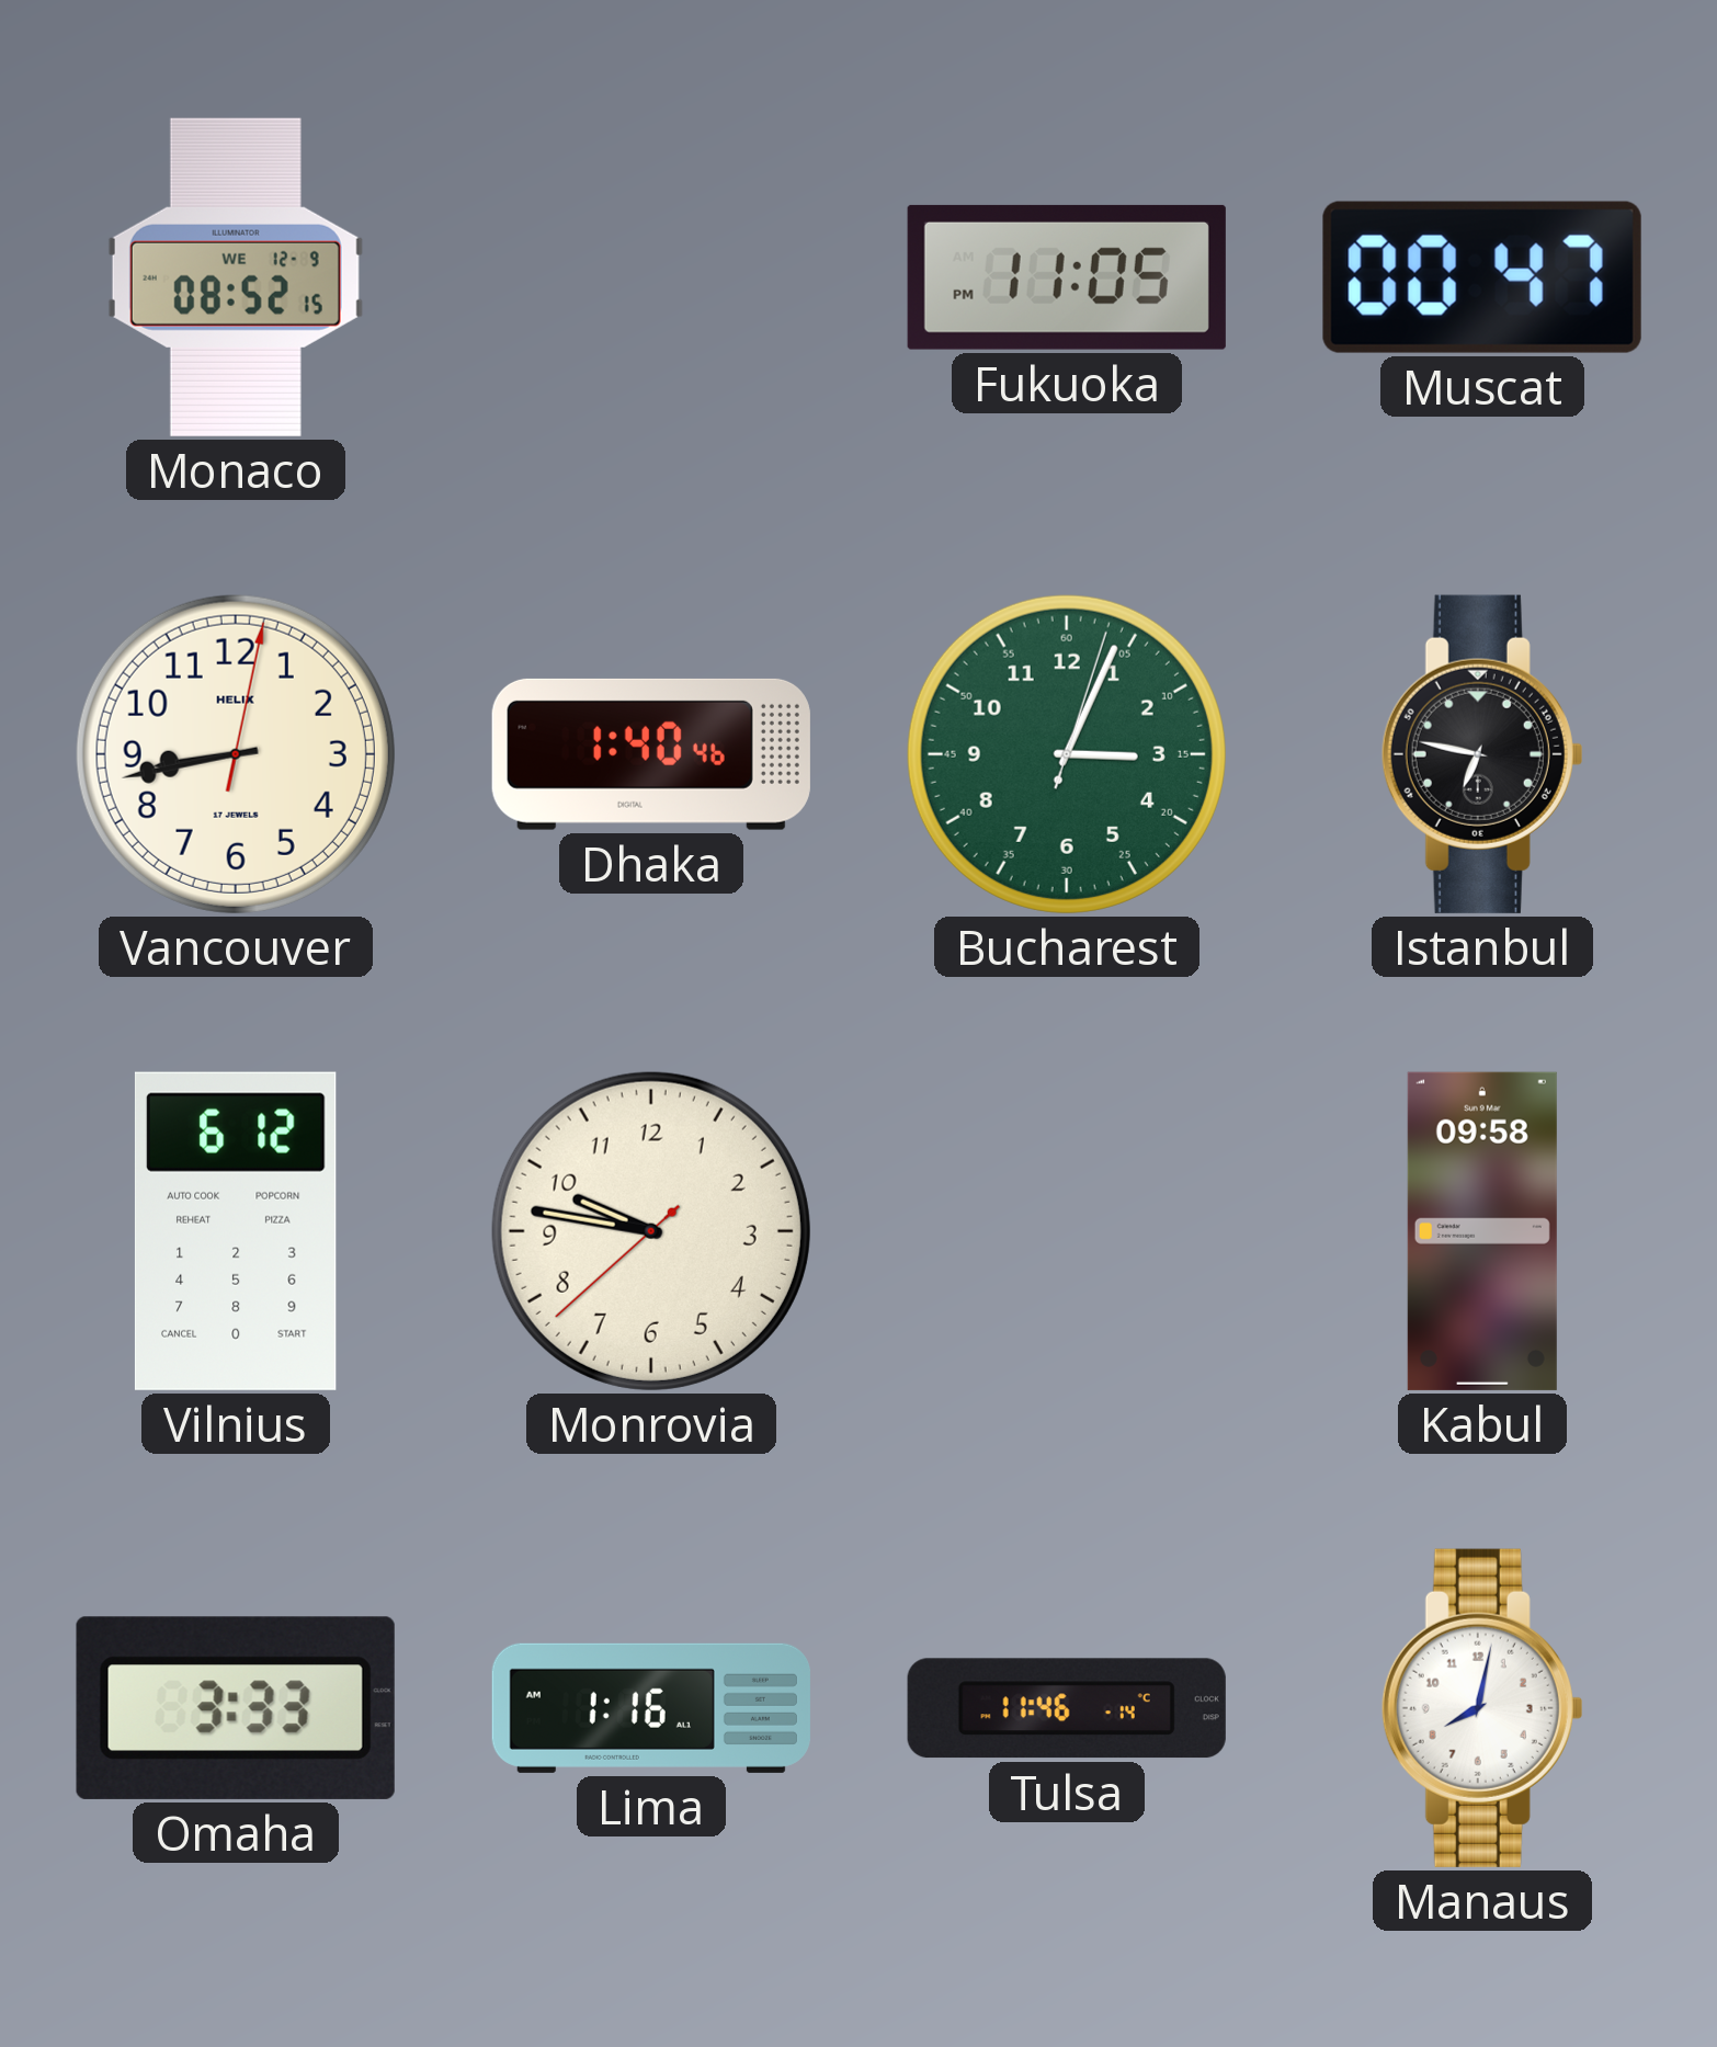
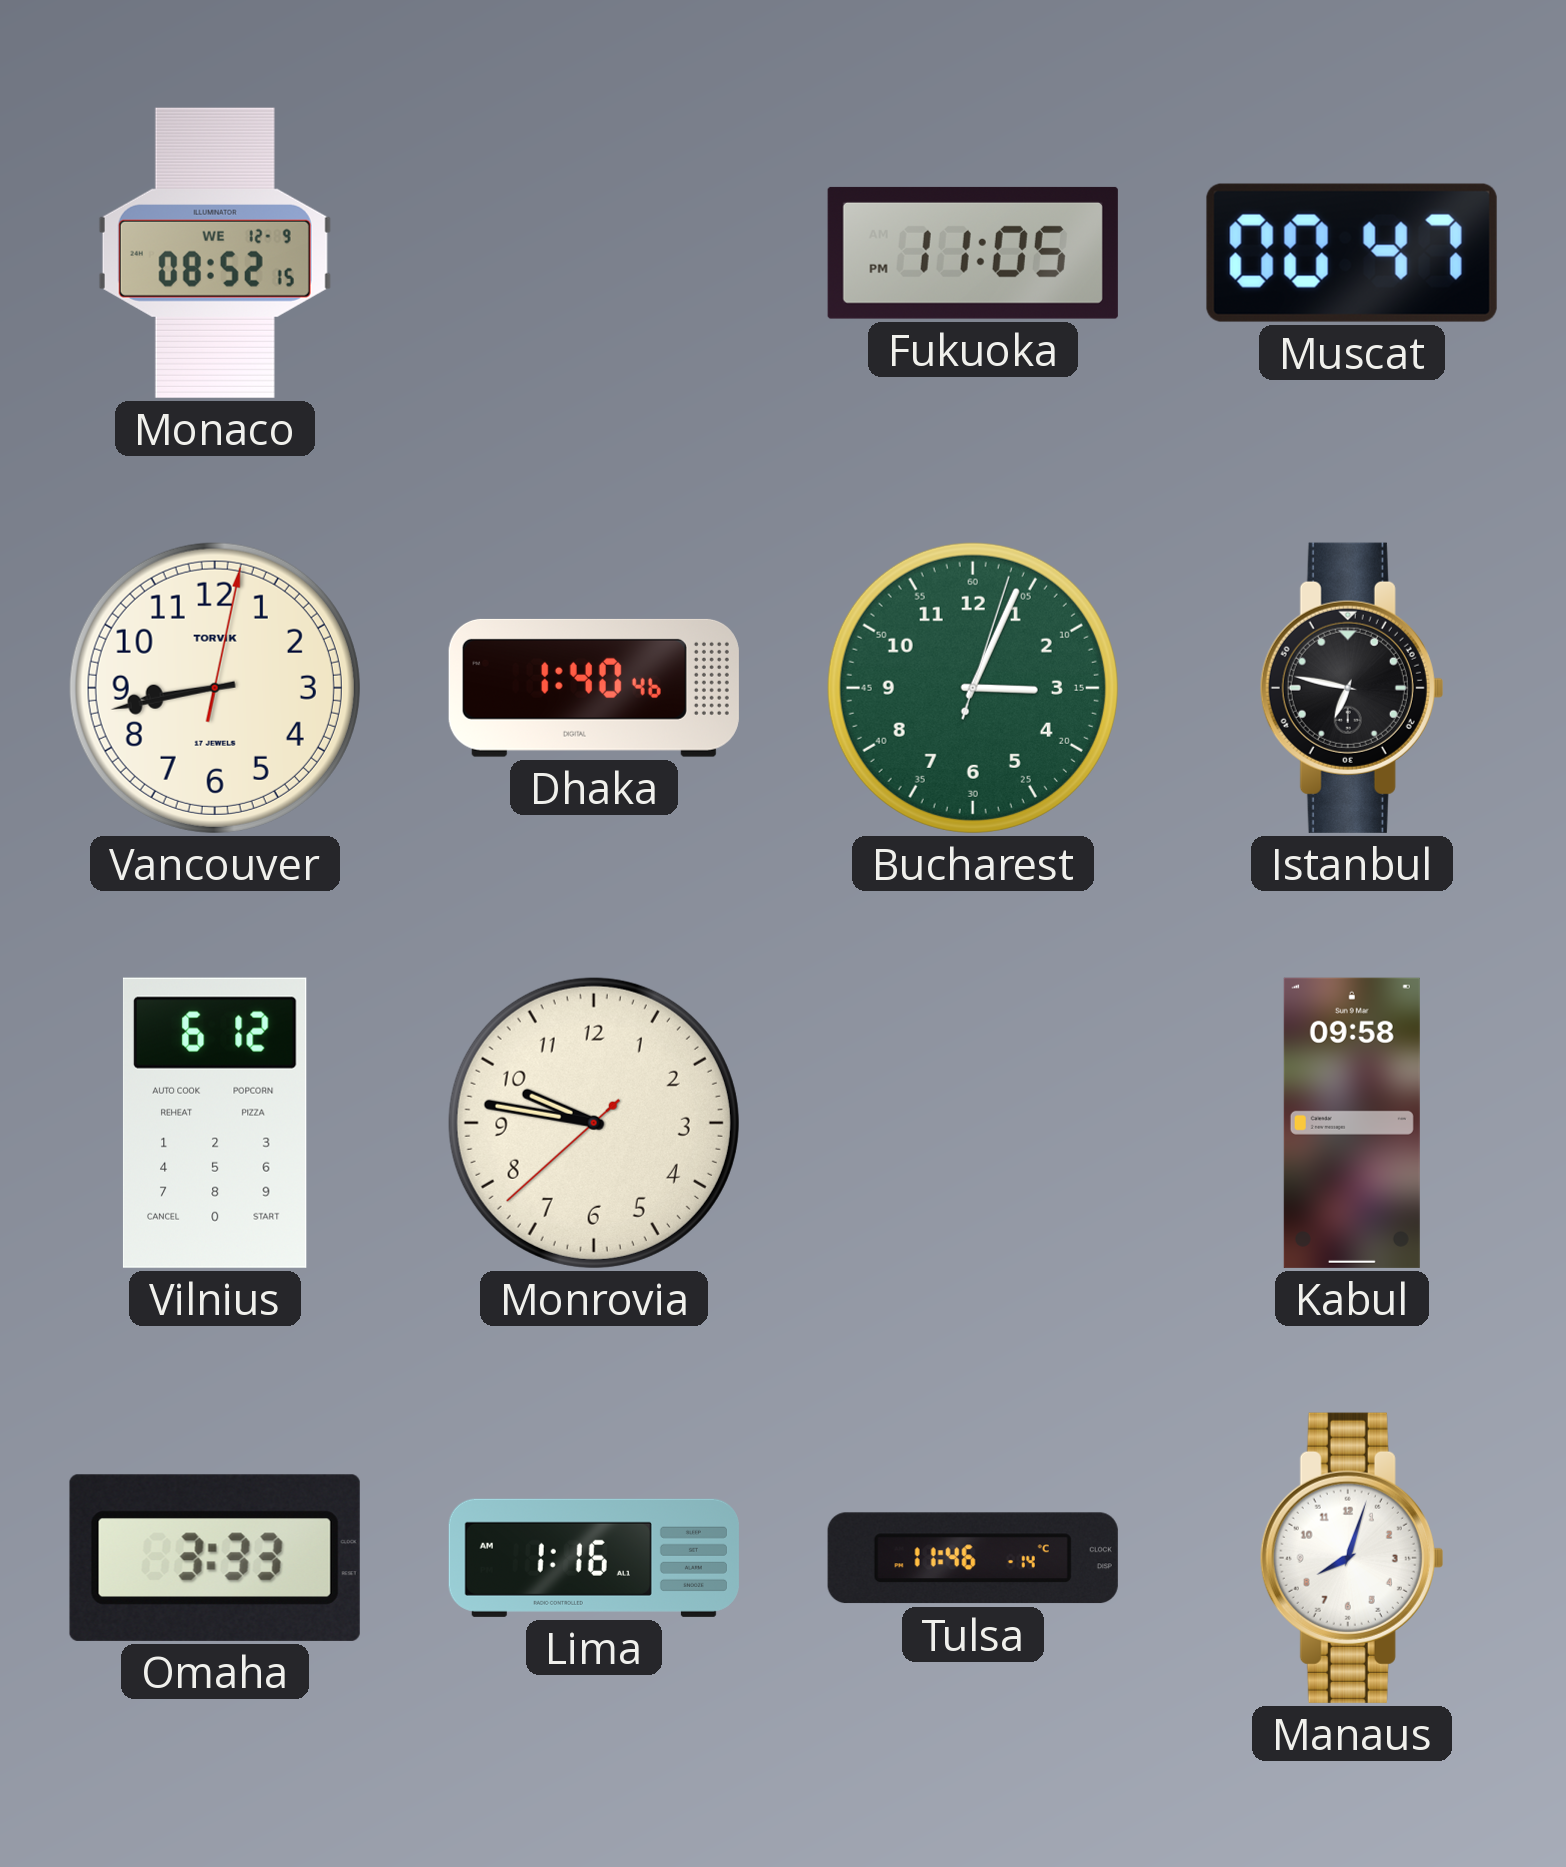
Vancouver brand: HELIX -> TORVIK (215, 688)
Manaus: 8:02 -> 8:03 (1352, 1558)
